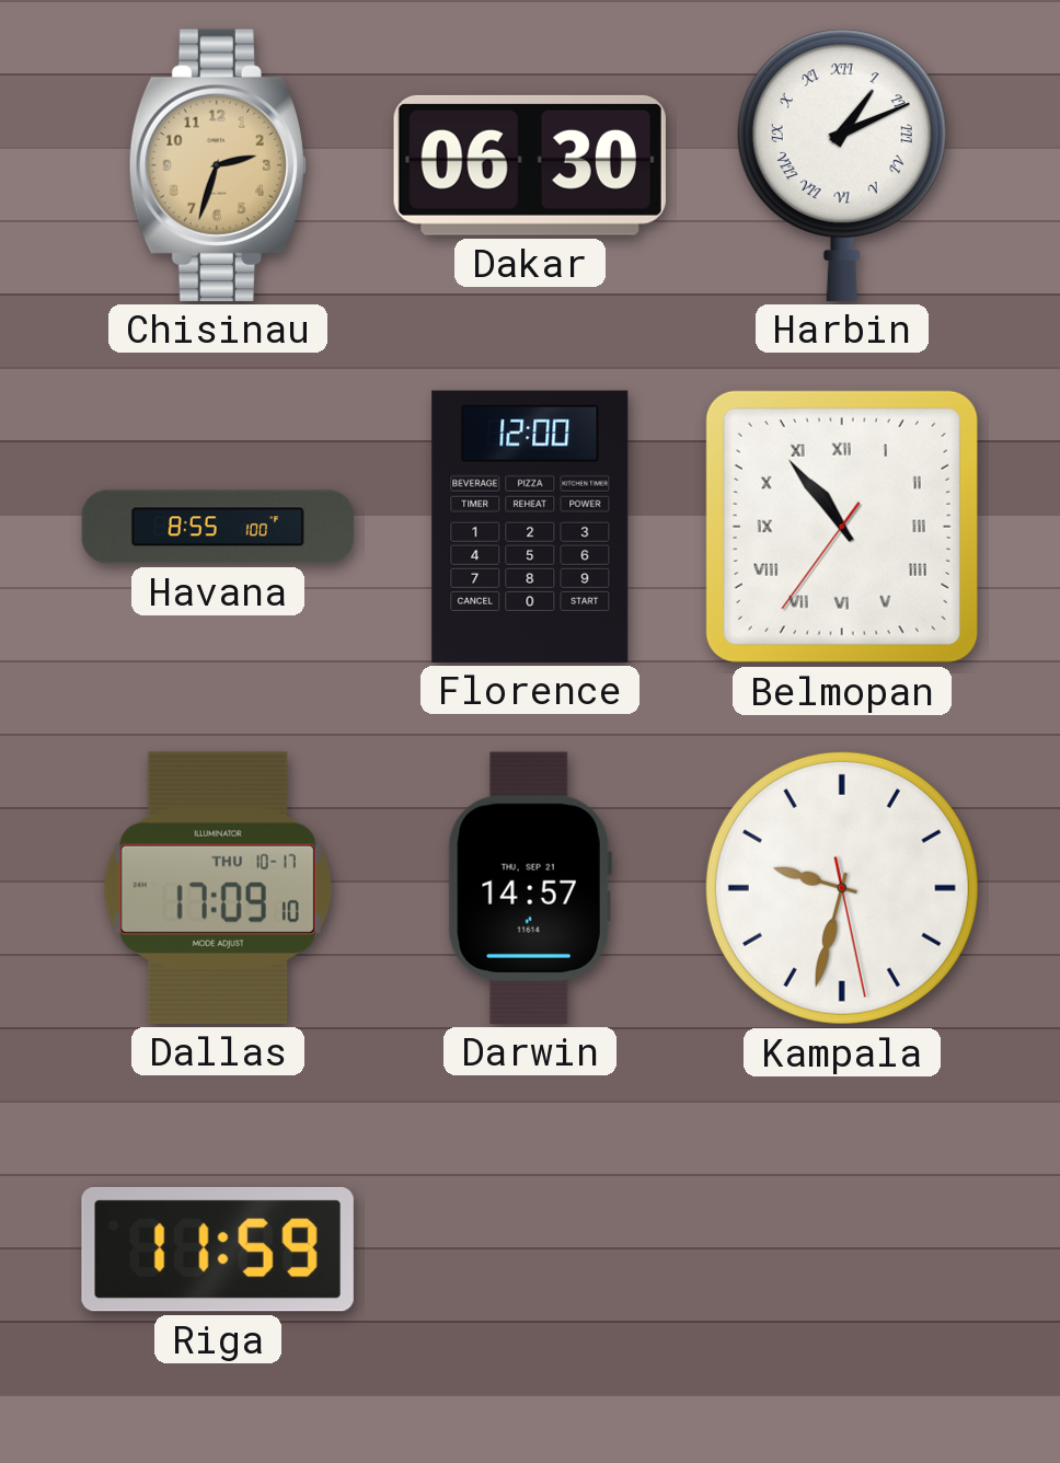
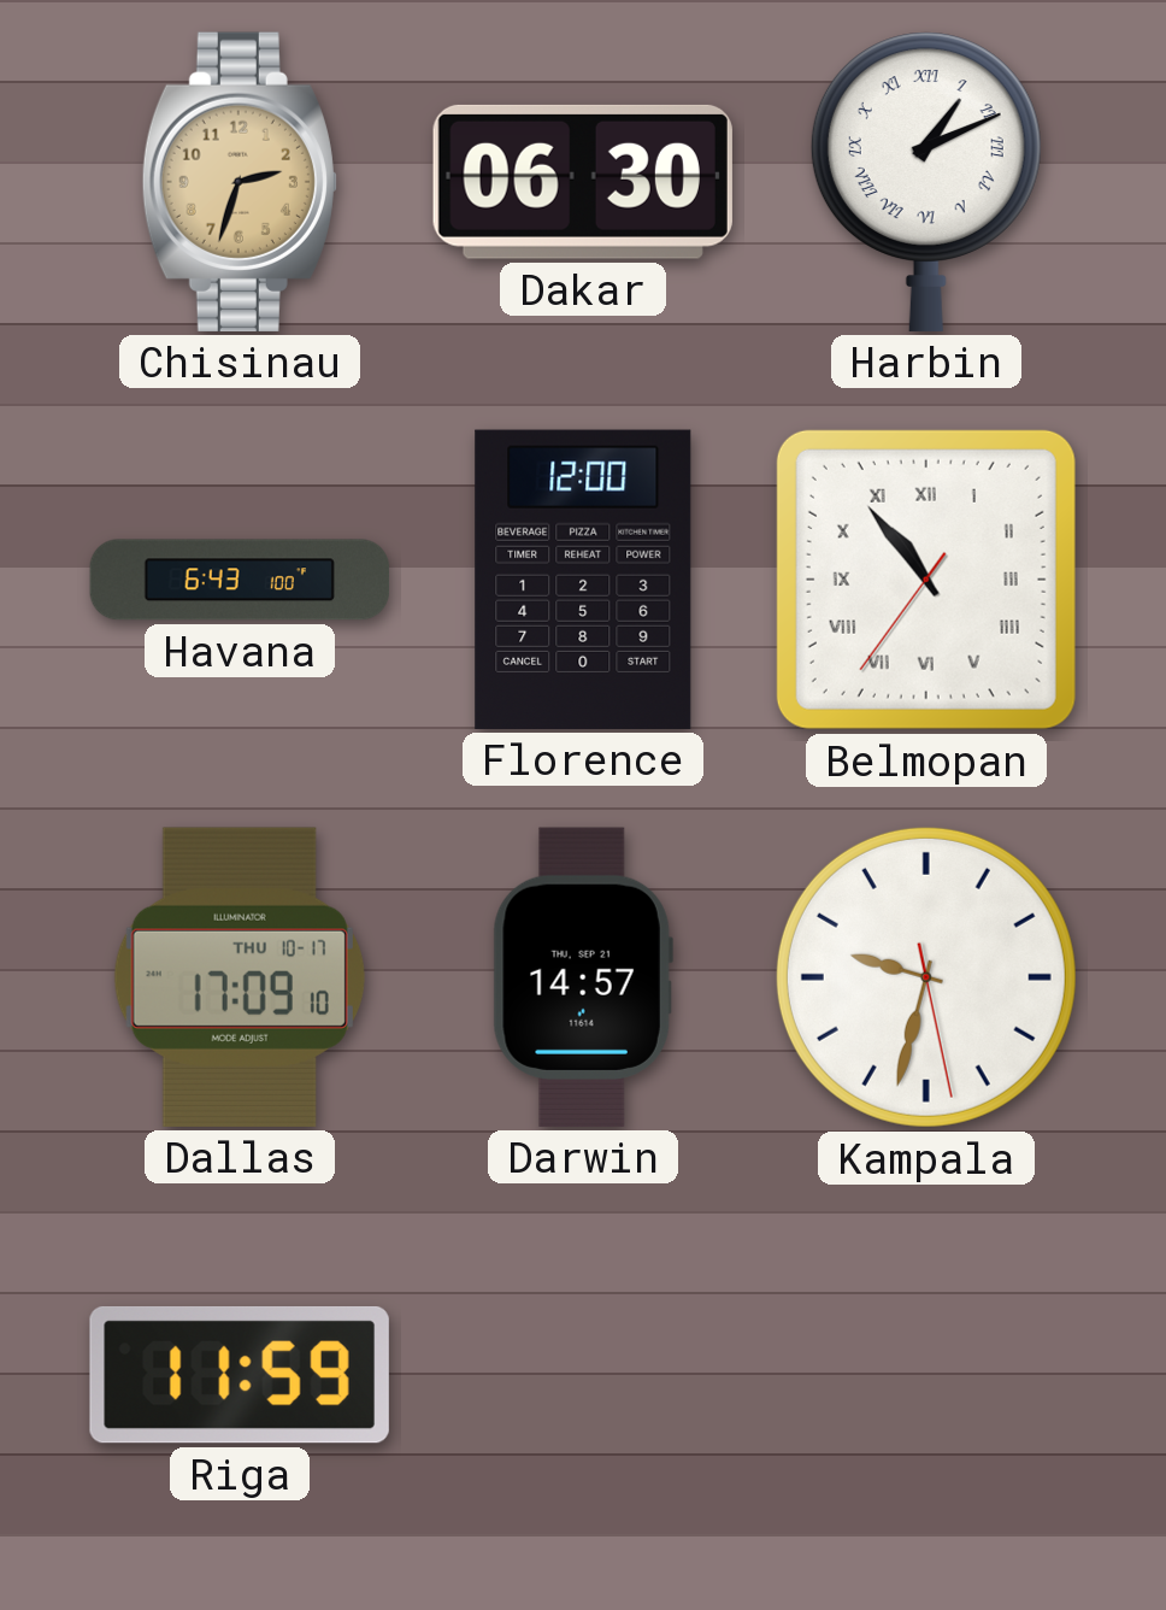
Havana: 8:55 -> 6:43 (240, 580)
